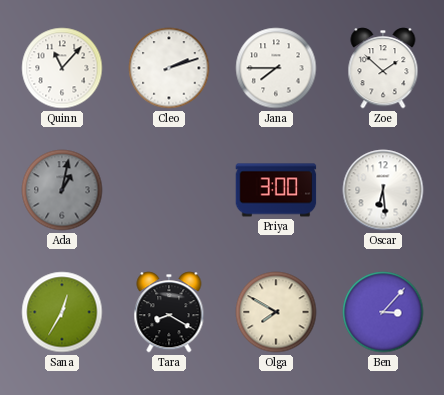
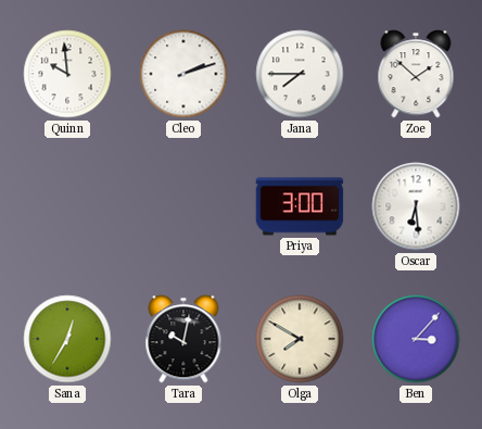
Quinn: 11:07 -> 9:59 (67, 74)
Ada: 1:02 -> none (62, 190)
Tara: 8:20 -> 10:02 (183, 339)
